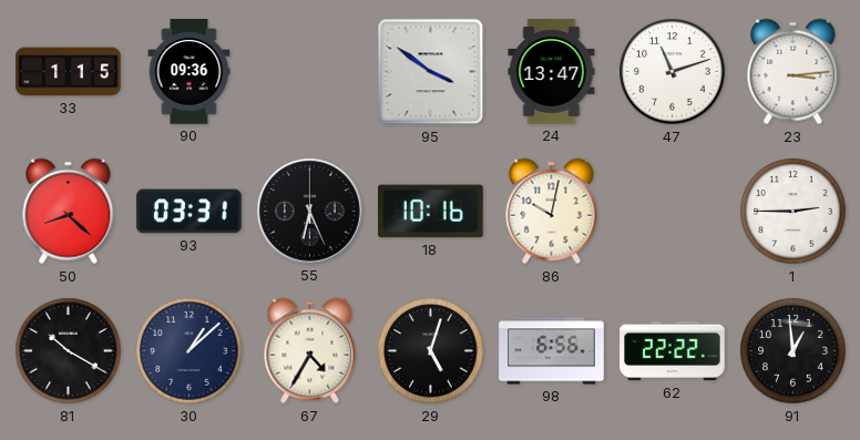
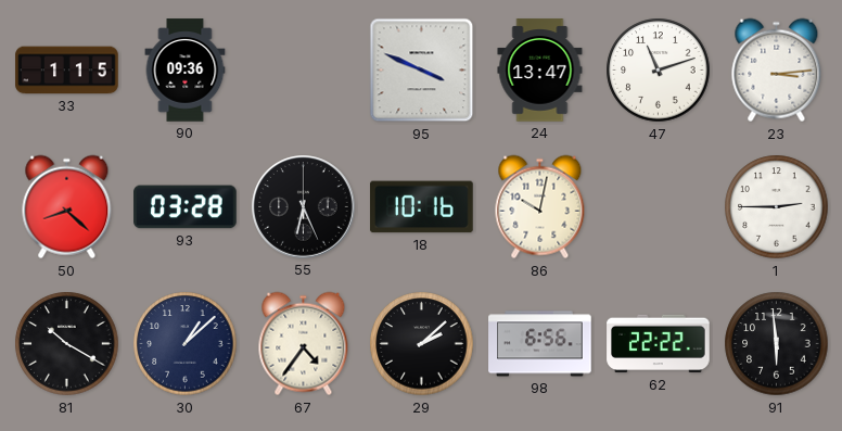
95: 3:51 -> 3:49 (422, 71)
93: 03:31 -> 03:28 (186, 207)
67: 4:35 -> 4:36 (304, 344)
29: 5:03 -> 2:08 (422, 344)
91: 12:59 -> 5:59 (777, 344)
